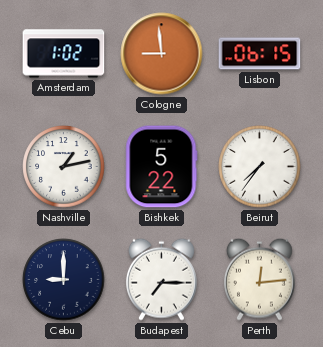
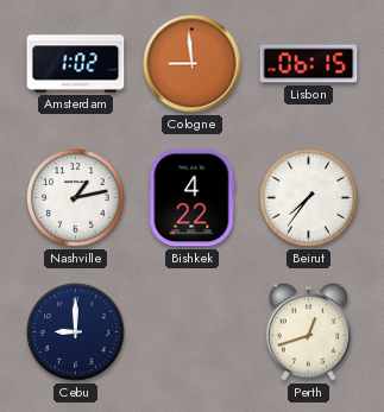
Bishkek: 5:22 -> 4:22 (193, 198)
Budapest: 7:15 -> none (161, 279)
Perth: 12:14 -> 12:42 (308, 331)
